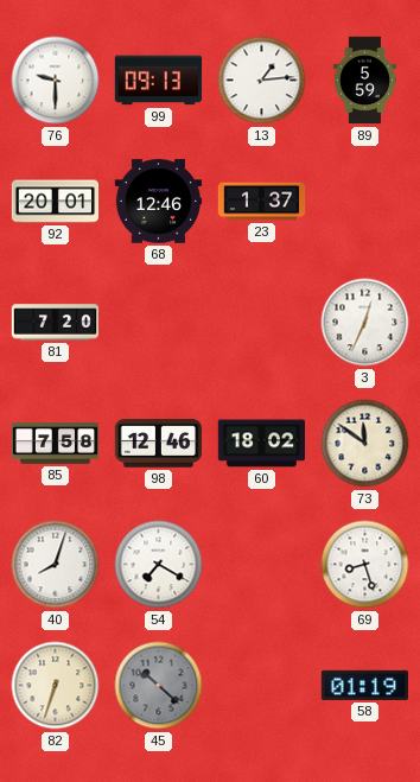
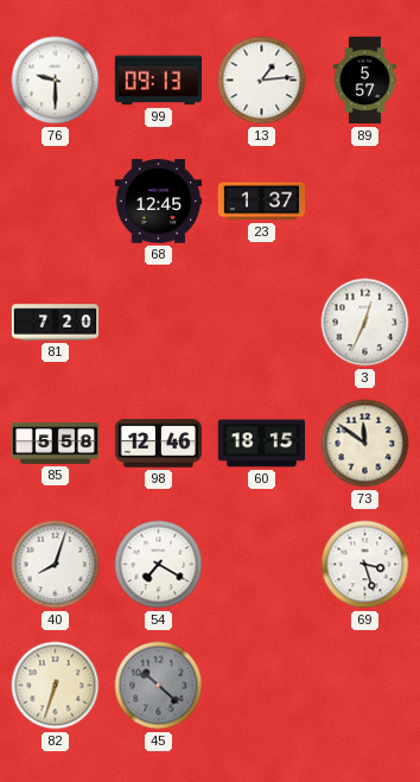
89: 5:59 -> 5:57 (364, 81)
92: 20:01 -> none (56, 202)
68: 12:46 -> 12:45 (159, 202)
85: 7:58 -> 5:58 (56, 444)
60: 18:02 -> 18:15 (262, 444)
69: 8:27 -> 3:27 (365, 565)
58: 01:19 -> none (364, 685)
